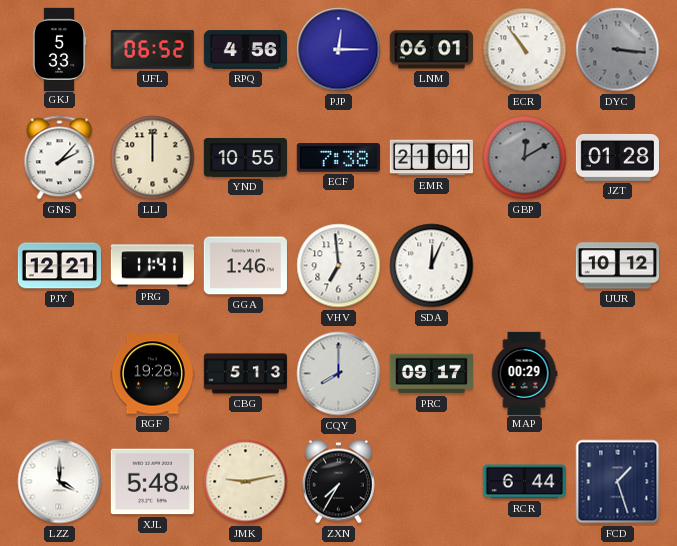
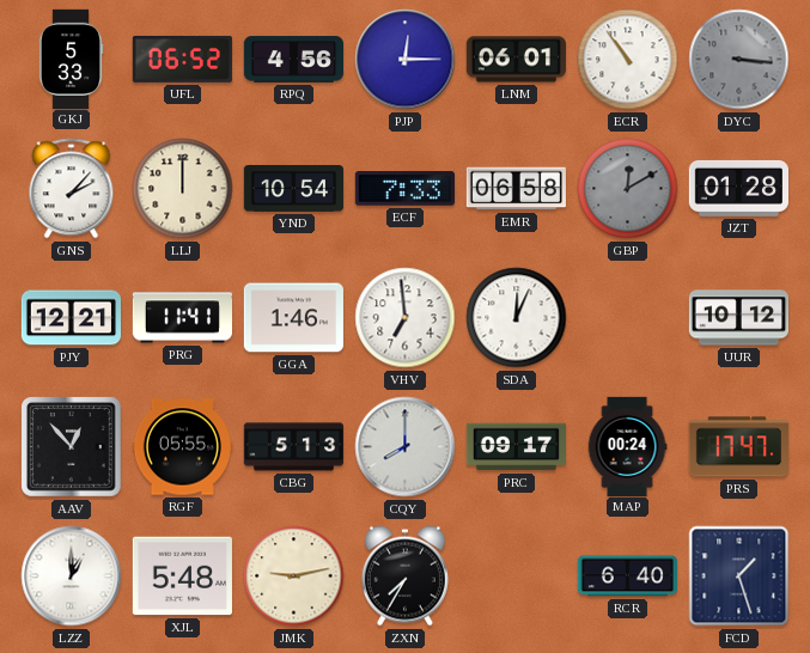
YND: 10:55 -> 10:54 (293, 189)
ECF: 7:38 -> 7:33 (404, 189)
EMR: 21:01 -> 06:58 (516, 189)
AAV: none -> 12:53 (72, 447)
RGF: 19:28 -> 05:55 (182, 447)
MAP: 00:29 -> 00:24 (627, 446)
PRS: none -> 17:47 (738, 447)
LZZ: 4:00 -> 1:00 (72, 576)
RCR: 6:44 -> 6:40 (627, 576)
